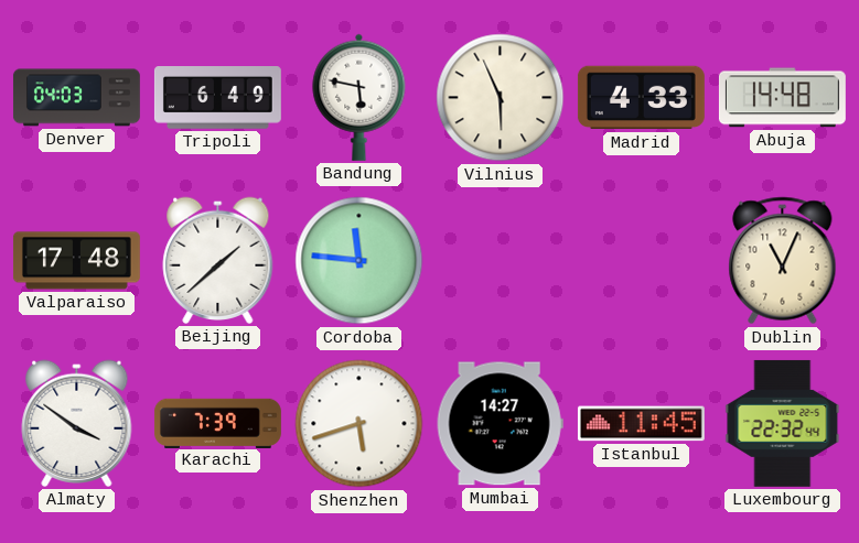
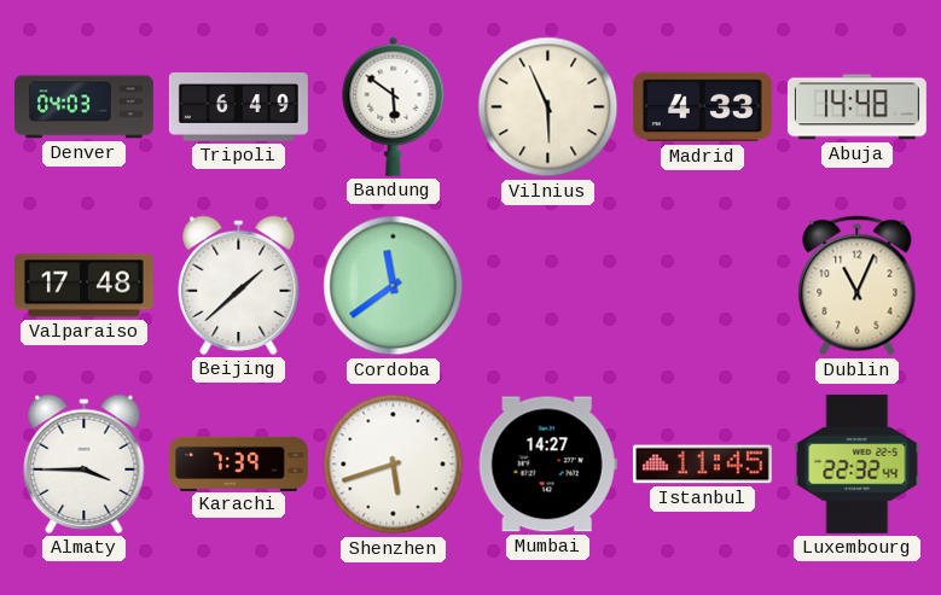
Bandung: 5:47 -> 5:51 (394, 106)
Cordoba: 11:46 -> 11:39 (394, 286)
Almaty: 3:51 -> 3:45 (85, 463)
